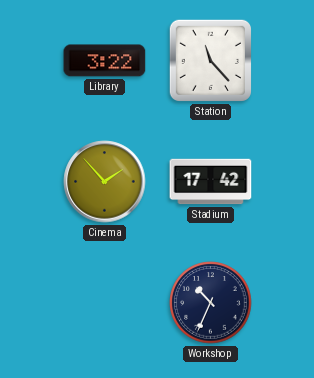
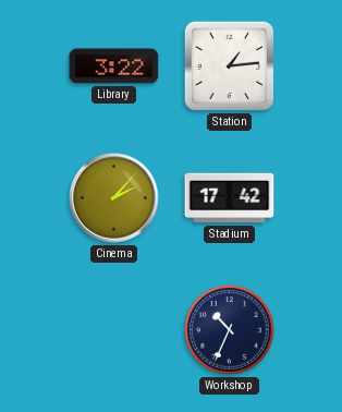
Station: 11:23 -> 1:14 (229, 65)
Cinema: 1:53 -> 2:07 (114, 198)
